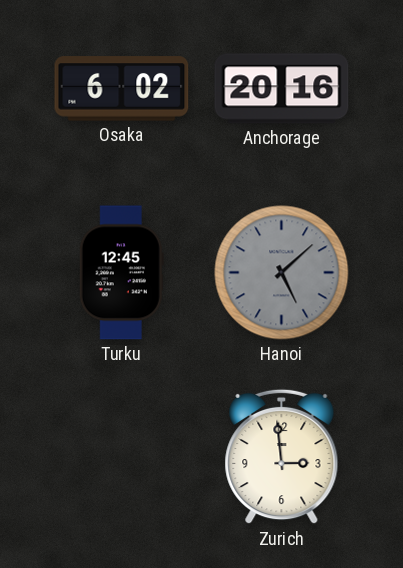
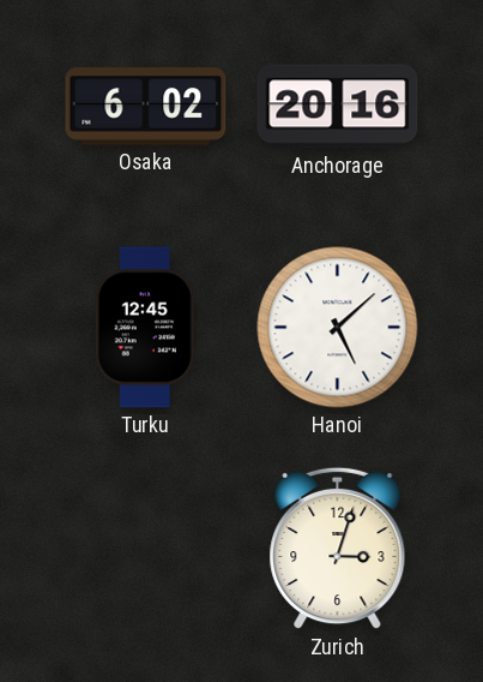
Hanoi dial: grey -> white (338, 328)
Zurich: 2:59 -> 3:03 (338, 549)
